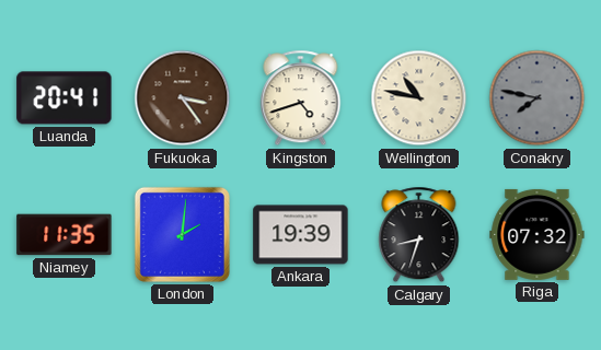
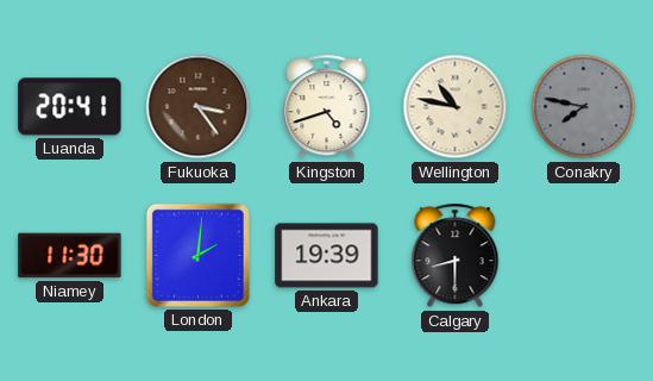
Niamey: 11:35 -> 11:30 (70, 256)
Calgary: 8:33 -> 8:30 (456, 256)
Riga: 07:32 -> none (538, 234)
